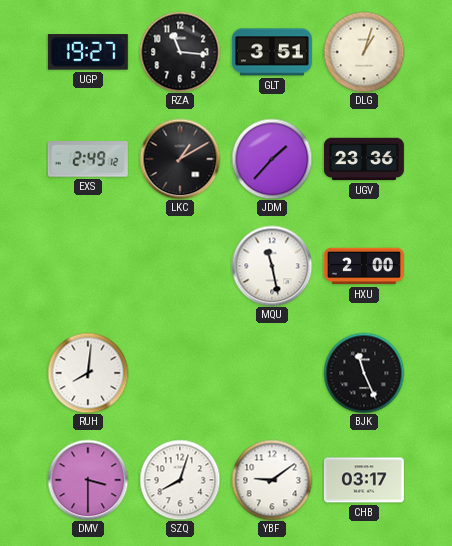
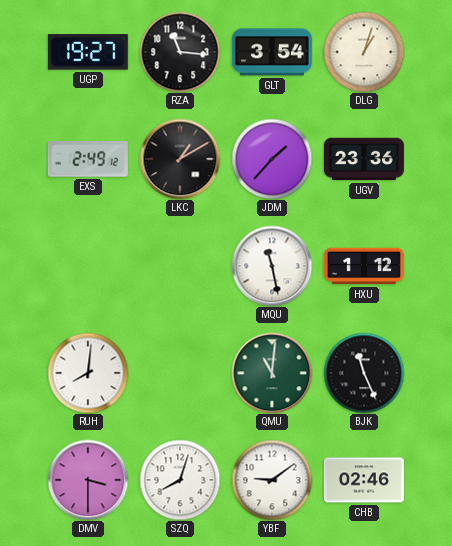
GLT: 3:51 -> 3:54 (272, 52)
HXU: 2:00 -> 1:12 (364, 266)
QMU: none -> 11:01 (272, 373)
CHB: 03:17 -> 02:46 (364, 480)
